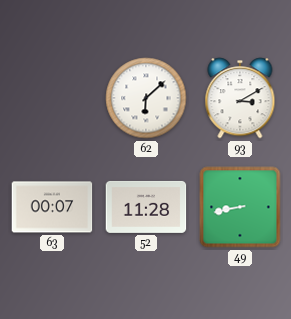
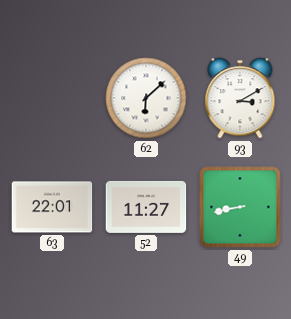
63: 00:07 -> 22:01 (52, 207)
52: 11:28 -> 11:27 (146, 207)
